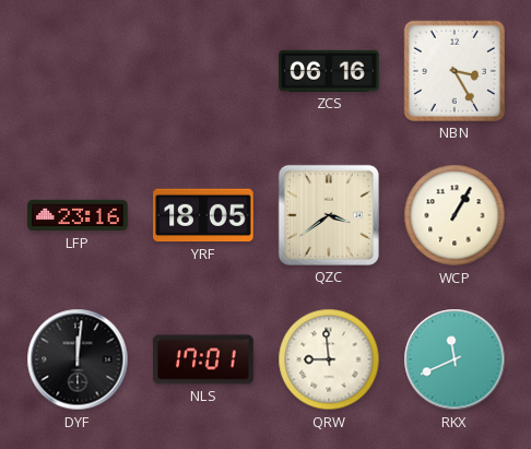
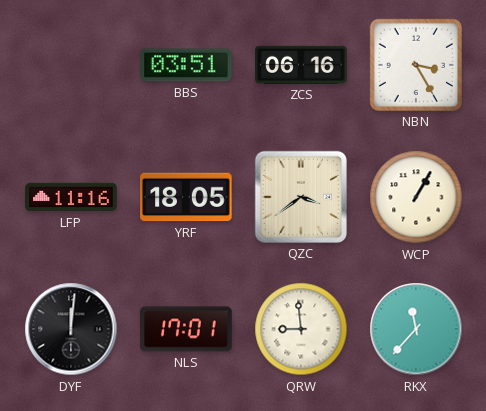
BBS: none -> 03:51 (186, 65)
LFP: 23:16 -> 11:16 (71, 197)
RKX: 11:41 -> 11:37 (416, 329)
